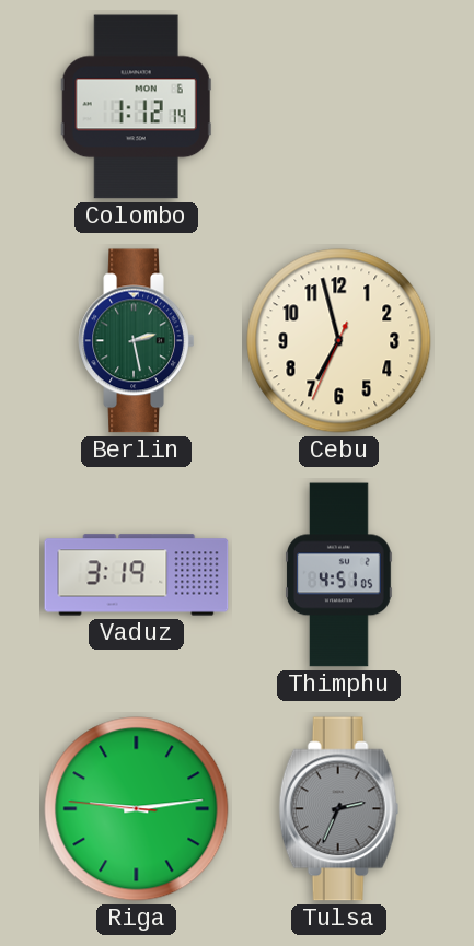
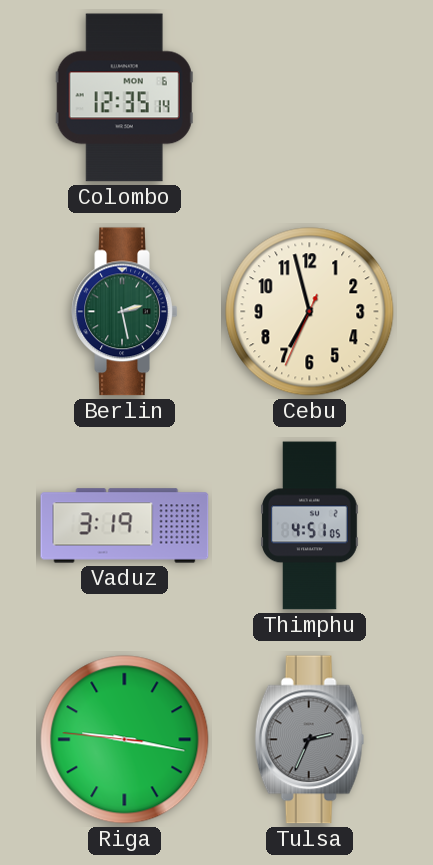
Colombo: 1:12 -> 12:35 (124, 98)
Riga: 9:13 -> 9:16 (125, 740)
